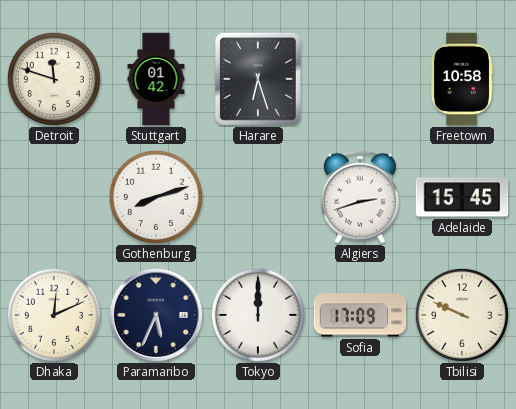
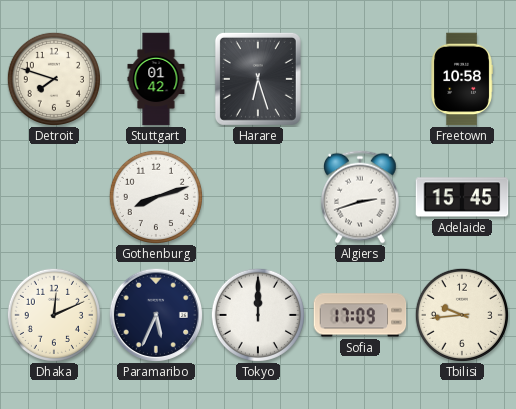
Detroit: 11:48 -> 7:48 (54, 79)
Tbilisi: 9:49 -> 9:44 (462, 315)
